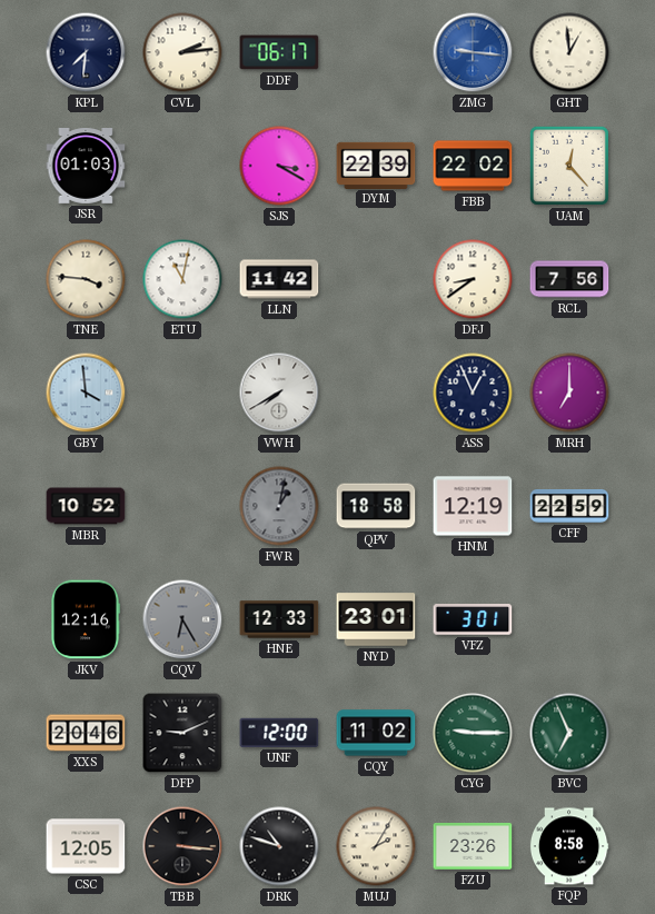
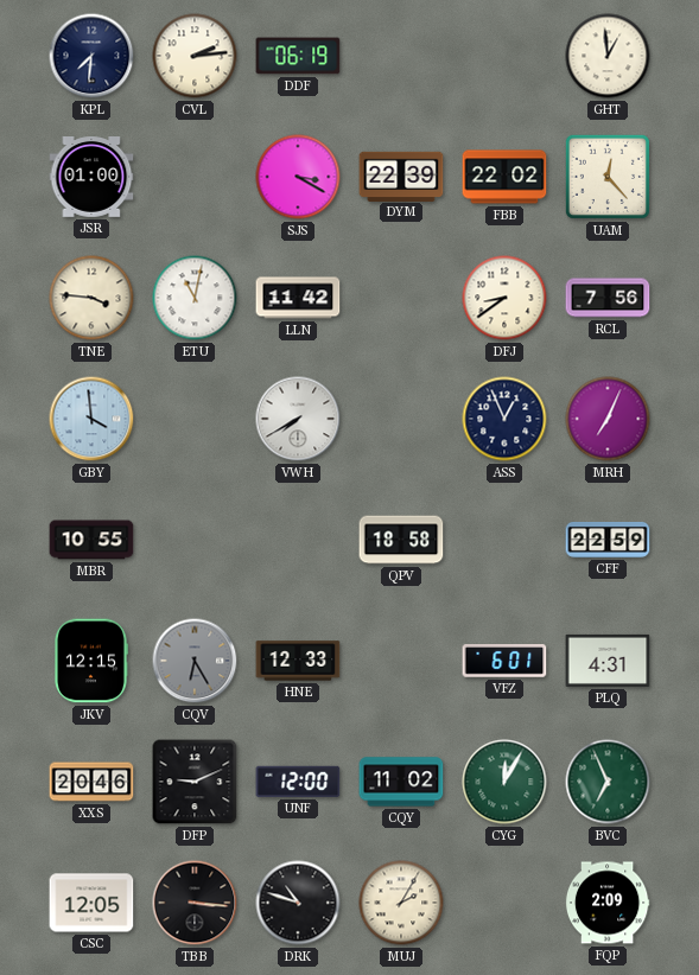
DDF: 06:17 -> 06:19 (298, 56)
ZMG: 9:16 -> none (473, 52)
JSR: 01:03 -> 01:00 (91, 178)
MRH: 7:00 -> 7:04 (608, 419)
MBR: 10:52 -> 10:55 (91, 540)
FWR: 1:02 -> none (279, 506)
HNM: 12:19 -> none (473, 506)
JKV: 12:16 -> 12:15 (91, 661)
NYD: 23:01 -> none (376, 619)
VFZ: 3:01 -> 6:01 (504, 661)
PLQ: none -> 4:31 (608, 661)
CYG: 9:15 -> 12:05 (504, 782)
FZU: 23:26 -> none (473, 846)
FQP: 8:58 -> 2:09 (608, 903)
